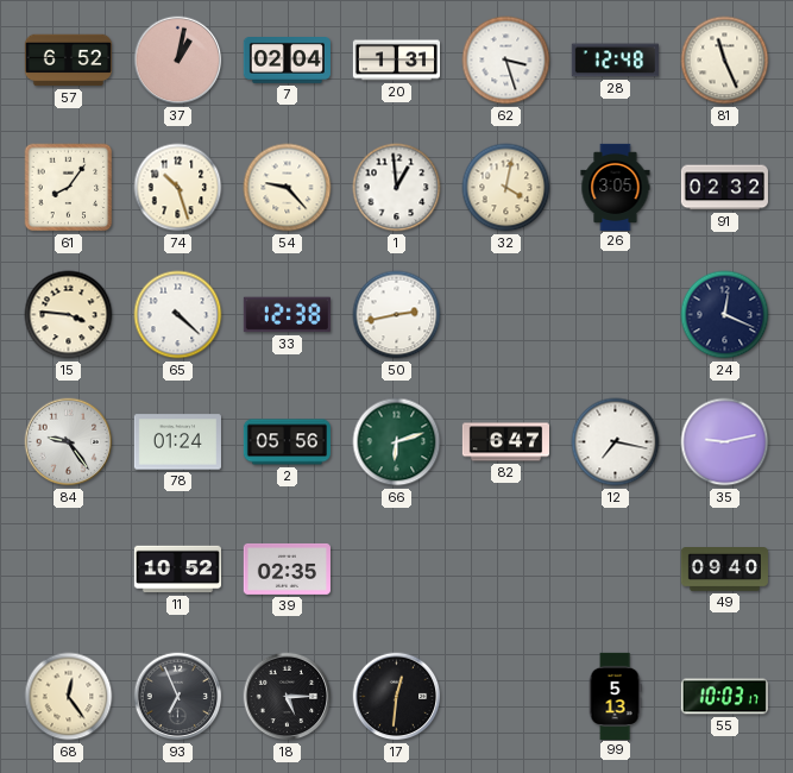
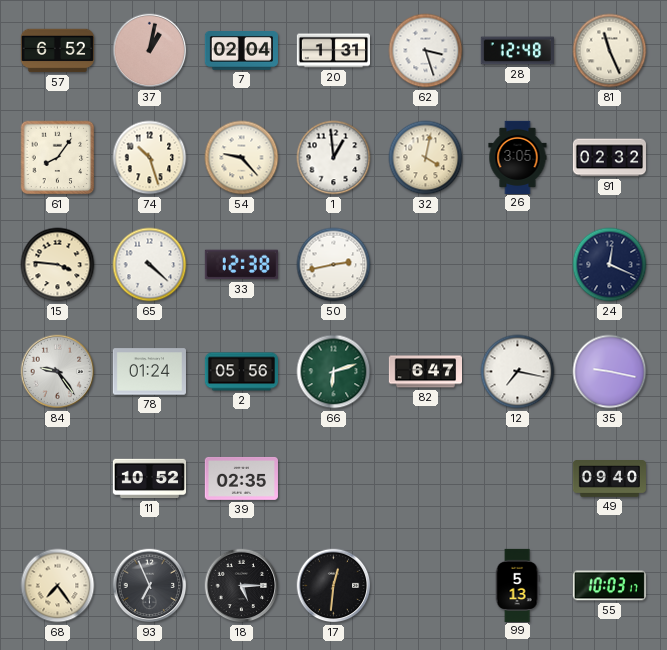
35: 9:13 -> 9:17 (610, 372)
68: 12:24 -> 7:24 (58, 586)
